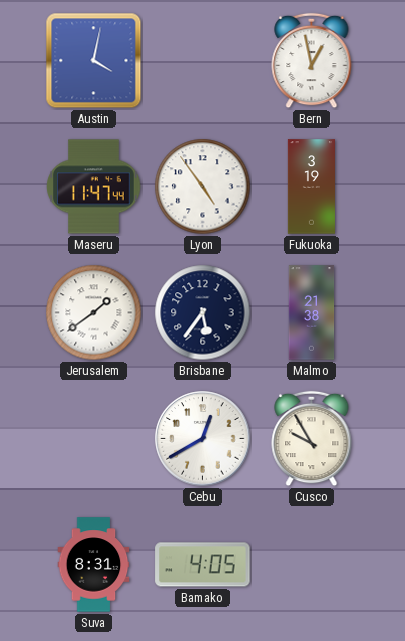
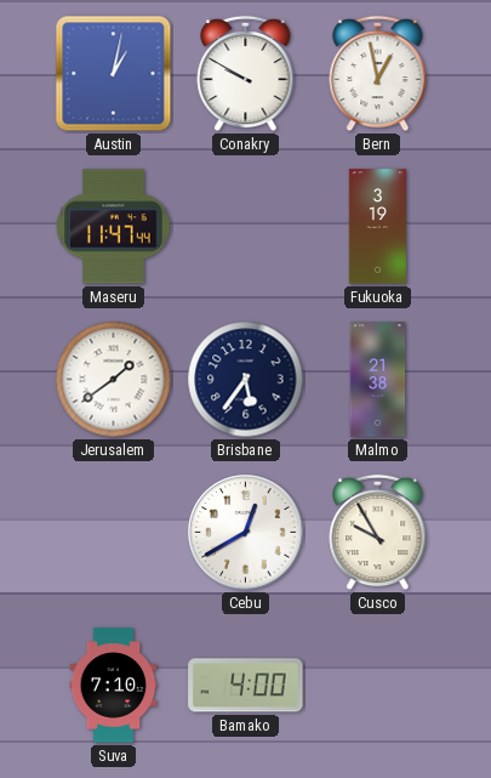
Austin: 4:02 -> 1:02 (114, 74)
Conakry: none -> 9:50 (246, 74)
Lyon: 4:54 -> none (203, 187)
Suva: 8:31 -> 7:10 (114, 686)
Bamako: 4:05 -> 4:00 (246, 686)
